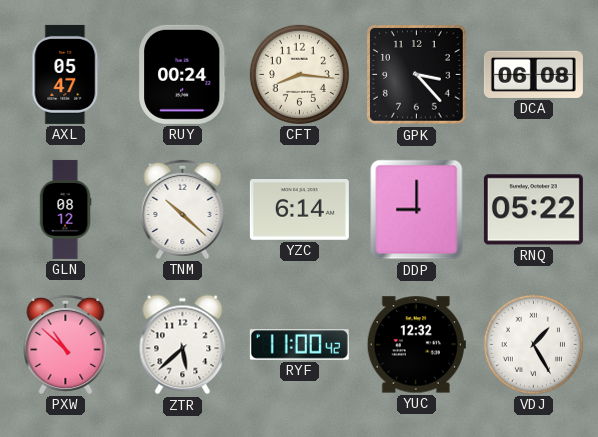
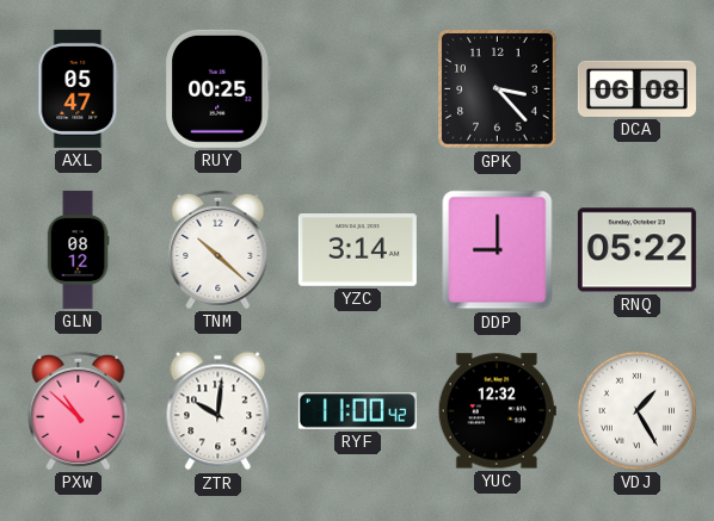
RUY: 00:24 -> 00:25 (218, 88)
CFT: 8:16 -> none (299, 74)
YZC: 6:14 -> 3:14 (357, 250)
ZTR: 5:38 -> 10:01 (218, 411)
